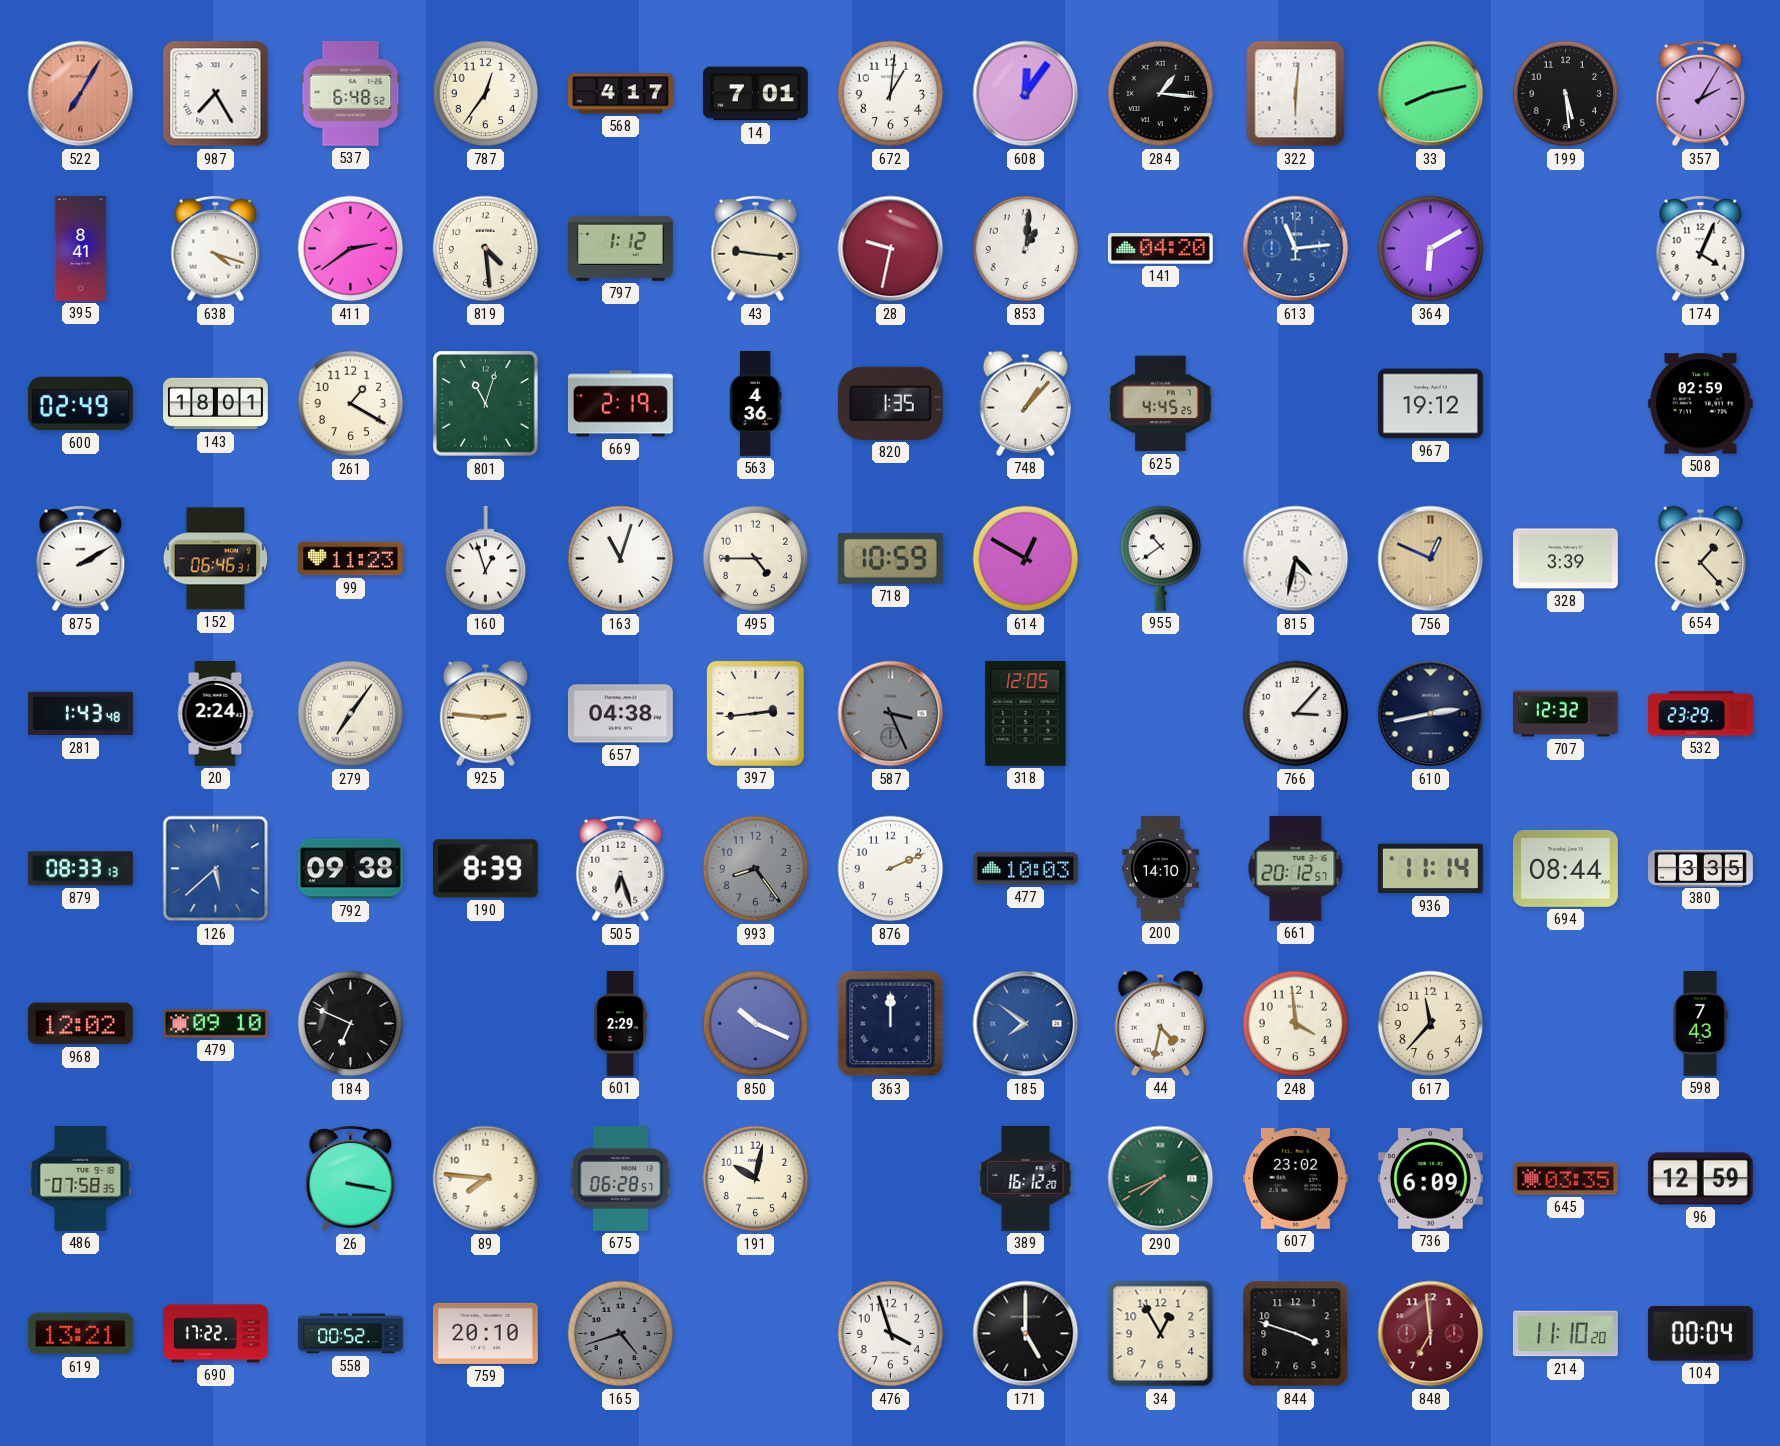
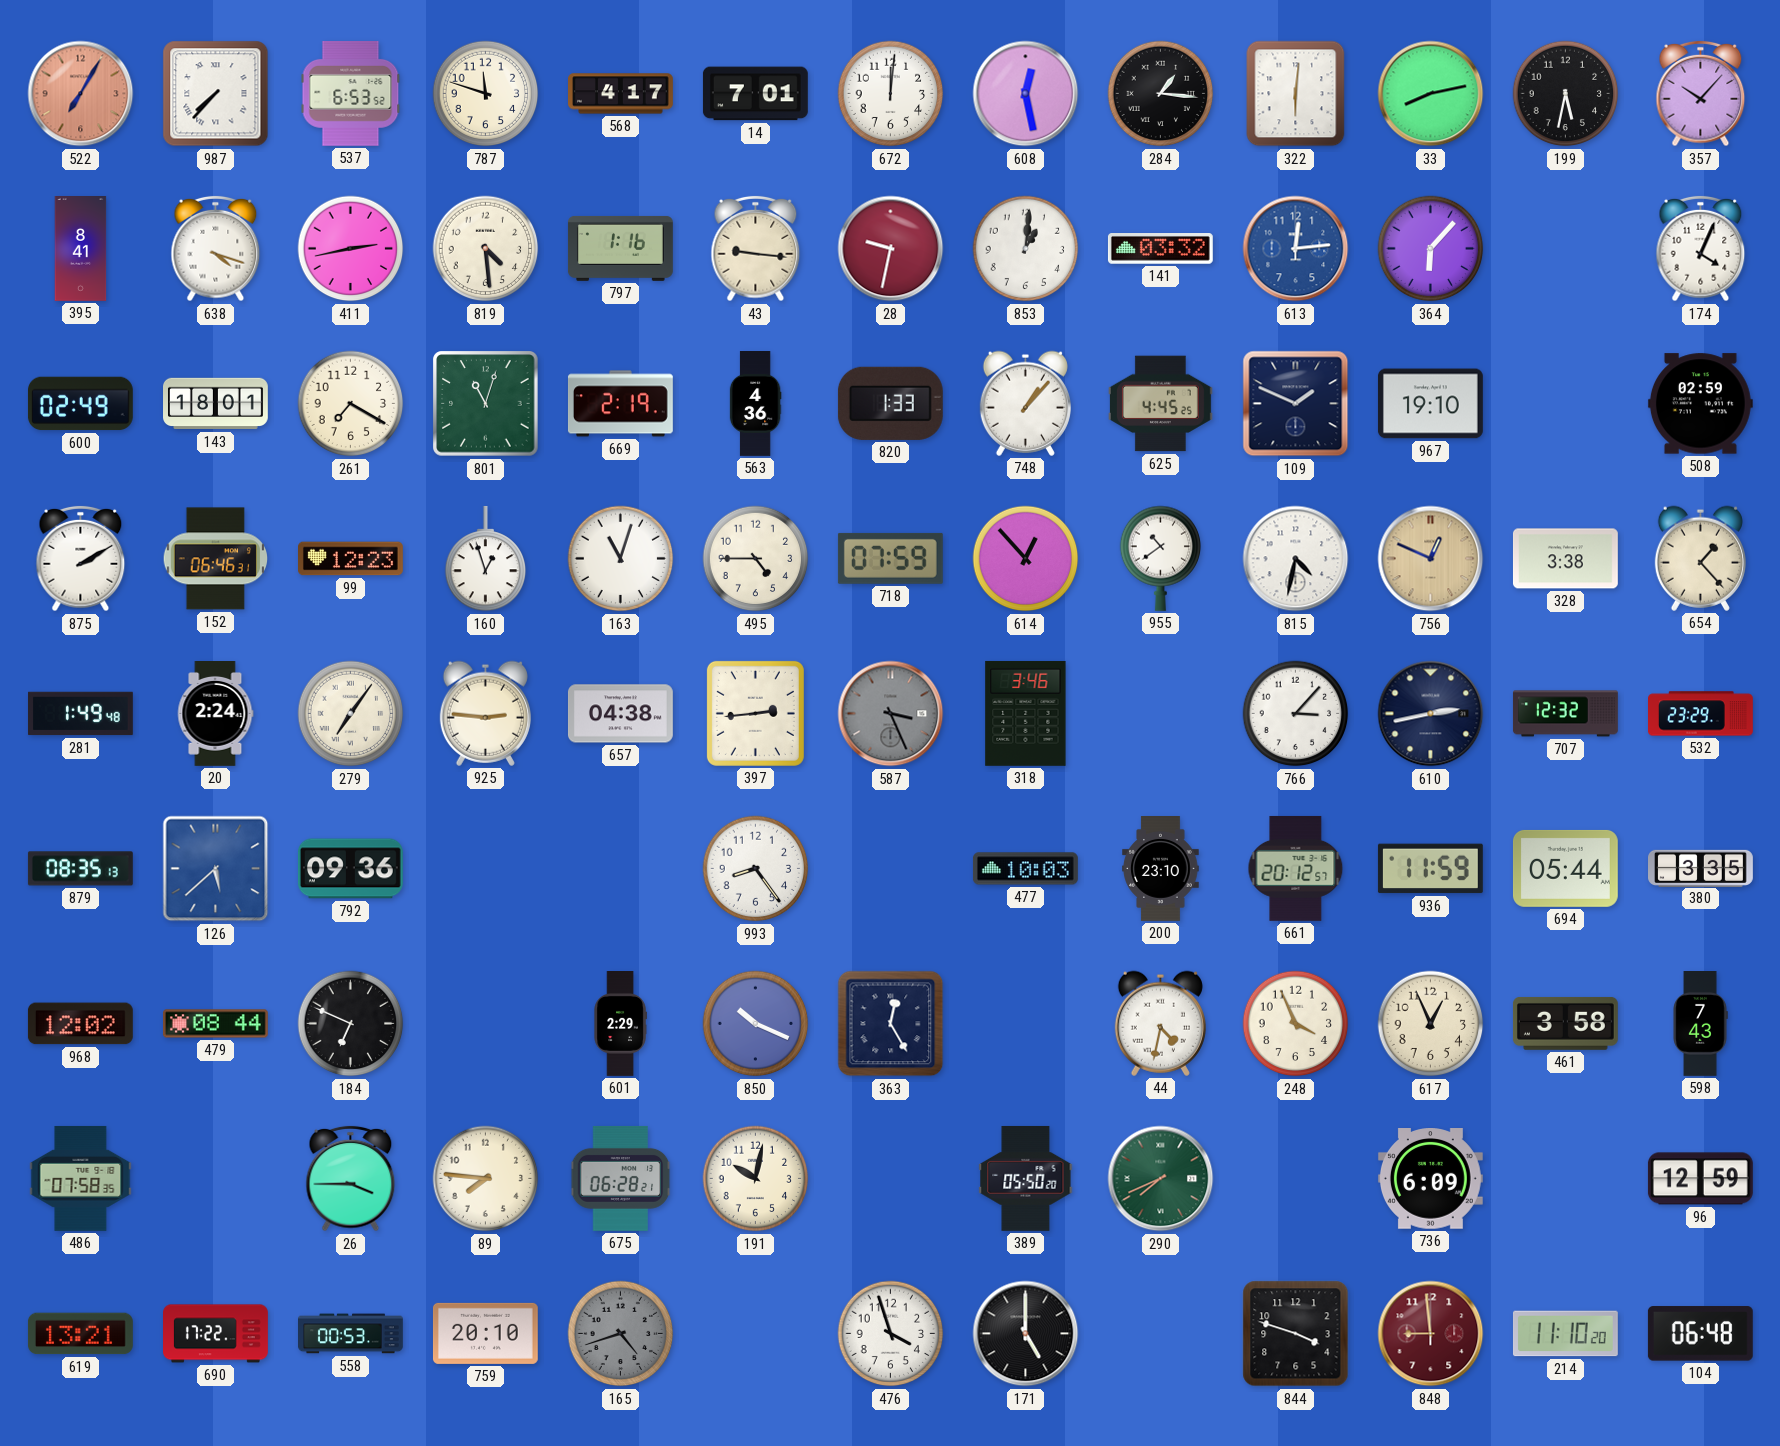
987: 7:25 -> 7:37 (216, 94)
537: 6:48 -> 6:53 (351, 93)
787: 12:36 -> 11:48 (486, 94)
672: 1:01 -> 12:01 (891, 94)
608: 12:06 -> 12:28 (1026, 94)
199: 5:29 -> 5:32 (1566, 94)
357: 2:05 -> 10:07 (1701, 94)
411: 2:39 -> 2:43 (351, 249)
797: 1:12 -> 1:16 (620, 248)
141: 04:20 -> 03:32 (1160, 249)
613: 11:14 -> 12:14 (1296, 249)
364: 6:10 -> 6:07 (1431, 249)
261: 1:20 -> 7:20 (351, 404)
820: 1:35 -> 1:33 (890, 403)
109: none -> 1:49 (1296, 404)
967: 19:12 -> 19:10 (1430, 404)
99: 11:23 -> 12:23 (351, 559)
718: 10:59 -> 07:59 (890, 558)
614: 12:50 -> 12:53 (1026, 559)
328: 3:39 -> 3:38 (1565, 559)
281: 1:43 -> 1:49 (81, 714)
318: 12:05 -> 3:46 (1026, 713)
879: 08:33 -> 08:35 (80, 869)
792: 09:38 -> 09:36 (350, 869)
190: 8:39 -> none (485, 869)
505: 6:27 -> none (621, 869)
993 dial: grey -> white (756, 869)
876: 2:11 -> none (891, 869)
200: 14:10 -> 23:10 (1161, 869)
936: 11:14 -> 11:59 (1430, 869)
694: 08:44 -> 05:44 (1565, 868)
479: 09:10 -> 08:44 (216, 1024)
363: 12:00 -> 12:25 (891, 1024)
185: 7:51 -> none (1026, 1024)
248: 3:59 -> 3:56 (1296, 1024)
617: 11:37 -> 12:56 (1431, 1024)
461: none -> 3:58 (1565, 1024)
26: 3:17 -> 3:45 (351, 1179)
675: 06:28:57 -> 06:28:21 (621, 1178)
389: 16:12 -> 05:50 (1026, 1178)
607: 23:02 -> none (1295, 1178)
645: 03:35 -> none (1565, 1179)
558: 00:52 -> 00:53 (351, 1334)
34: 12:55 -> none (1161, 1334)
848: 6:59 -> 8:59 (1431, 1334)
104: 00:04 -> 06:48 (1700, 1334)
